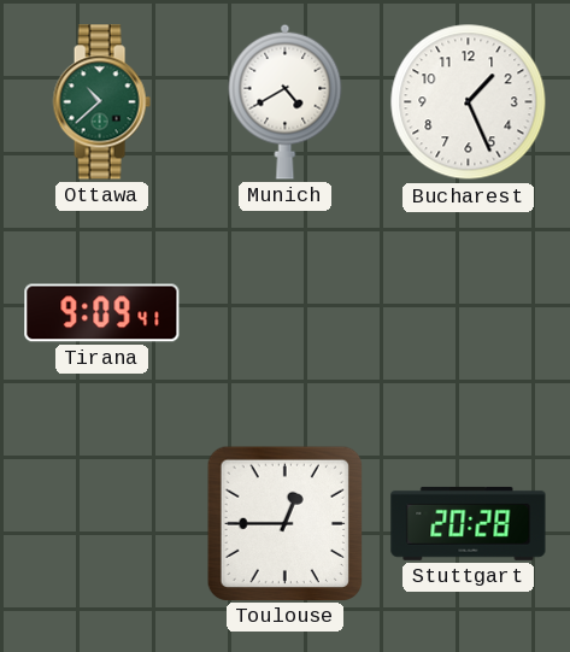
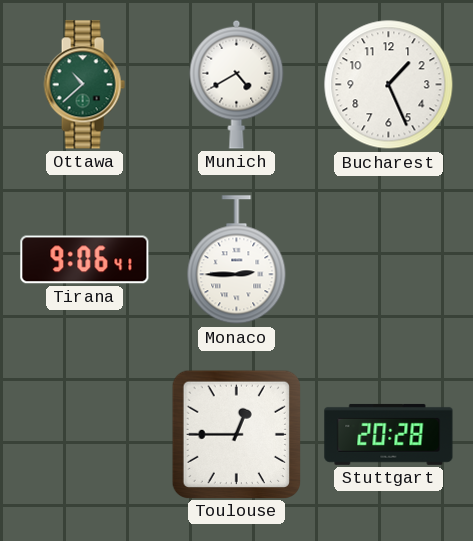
Tirana: 9:09 -> 9:06 (85, 260)
Monaco: none -> 2:45 (237, 260)
